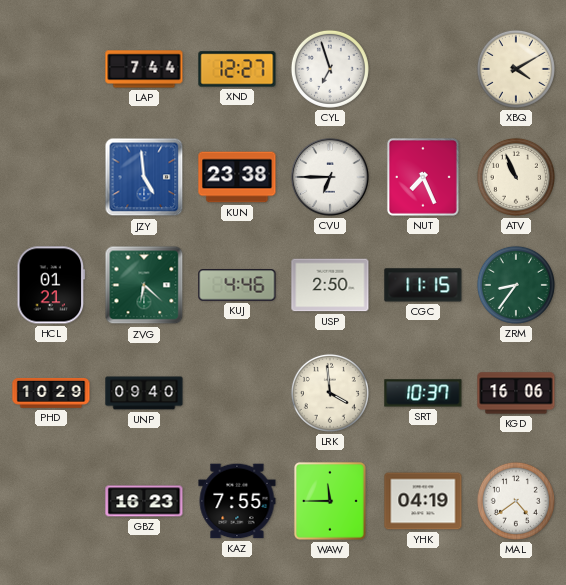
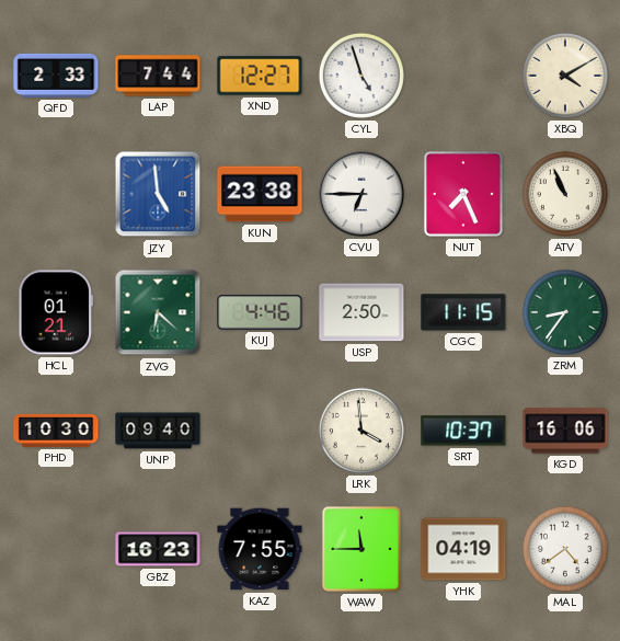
QFD: none -> 2:33 (56, 76)
CYL: 6:57 -> 4:57 (361, 76)
PHD: 10:29 -> 10:30 (56, 431)
